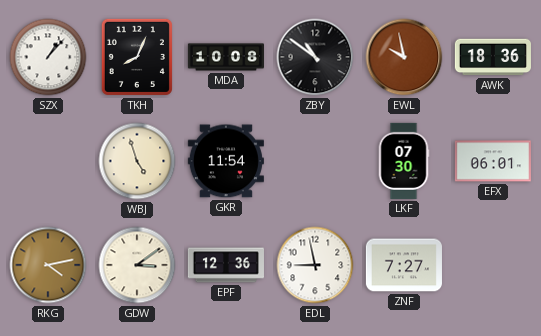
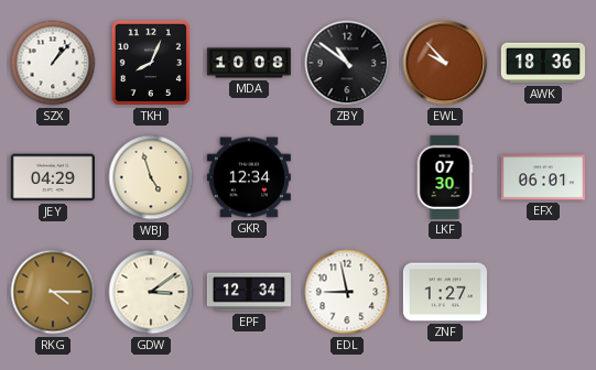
EWL: 9:58 -> 9:53 (445, 63)
JEY: none -> 04:29 (53, 177)
GKR: 11:54 -> 12:34 (249, 177)
RKG: 4:13 -> 4:15 (53, 292)
EPF: 12:36 -> 12:34 (249, 292)
ZNF: 7:27 -> 1:27 (445, 292)
